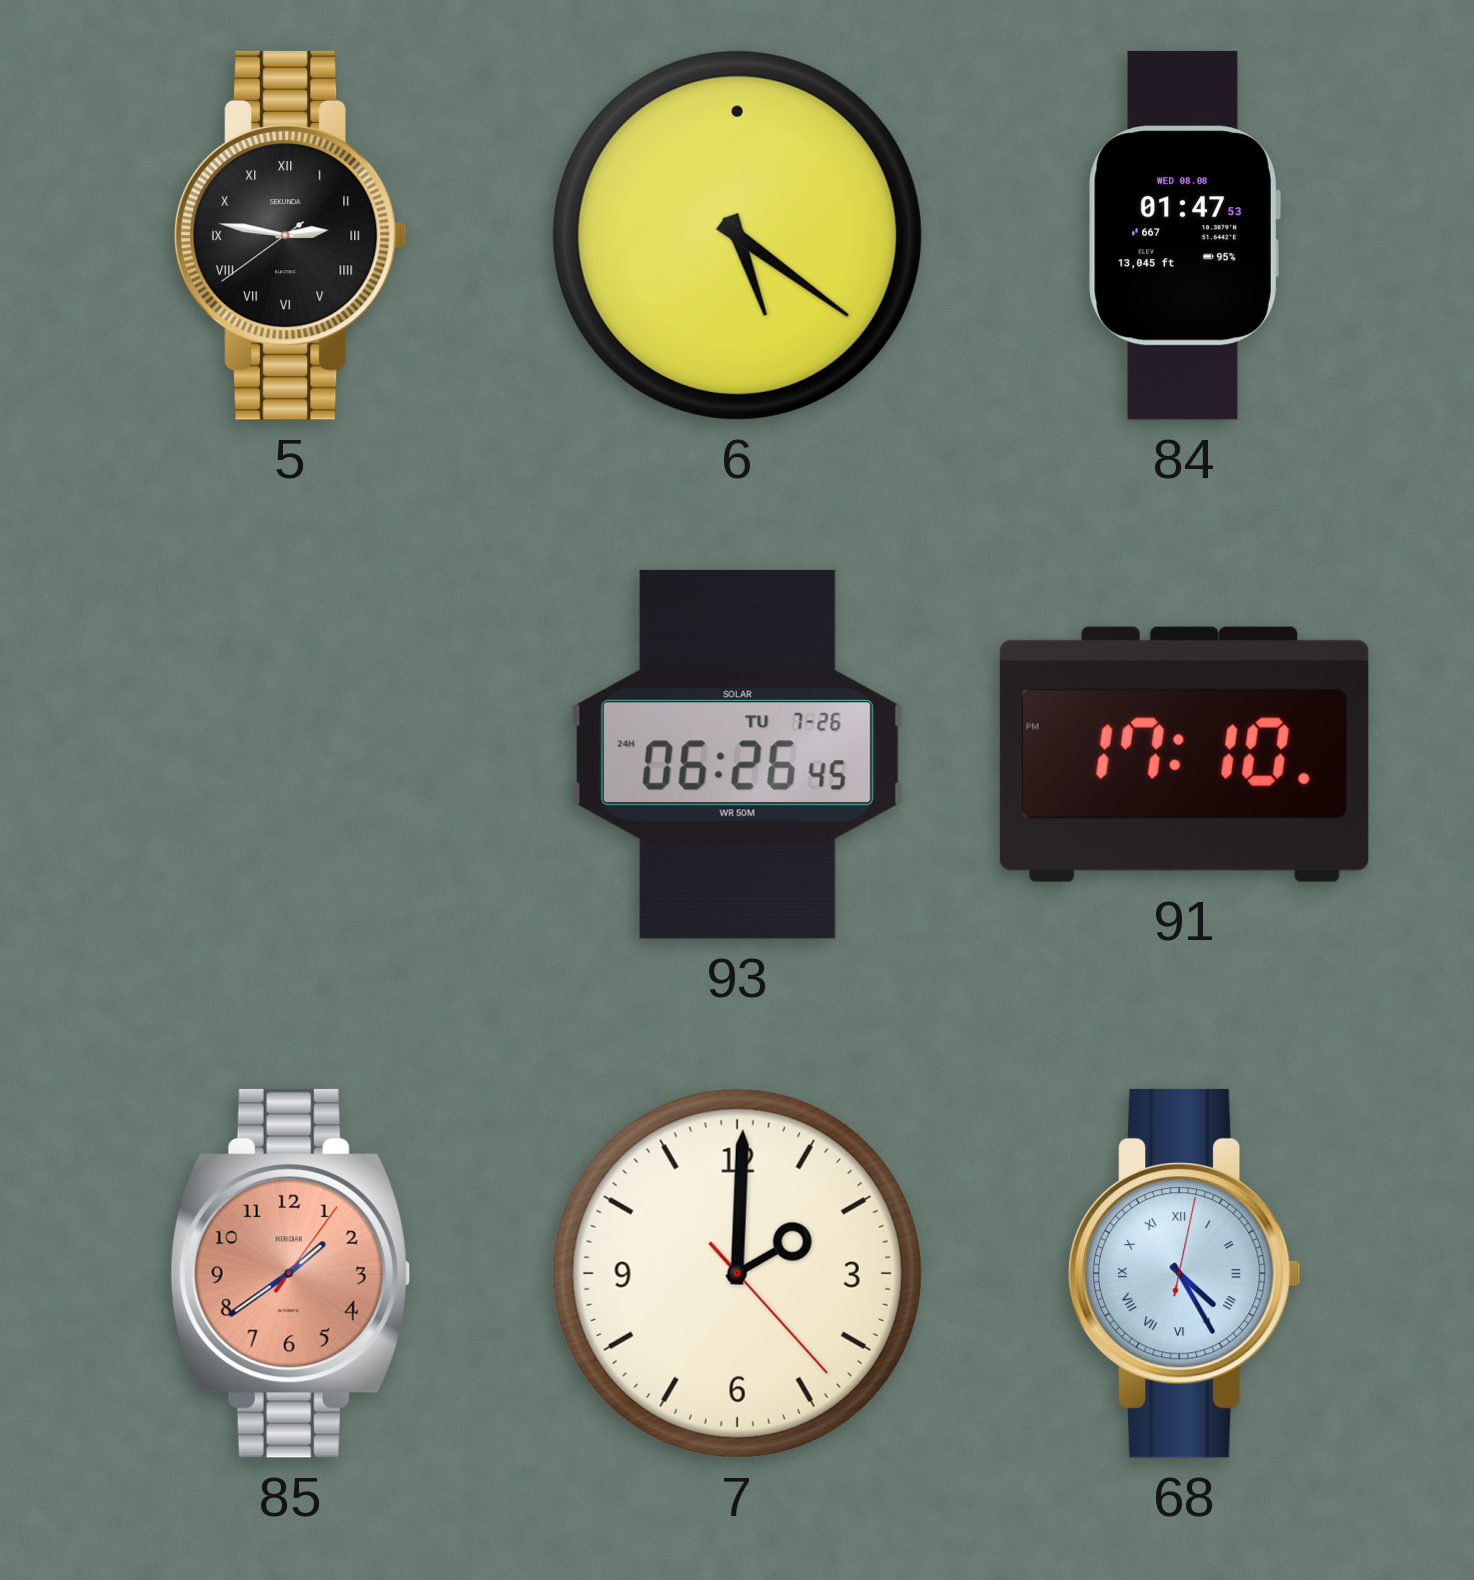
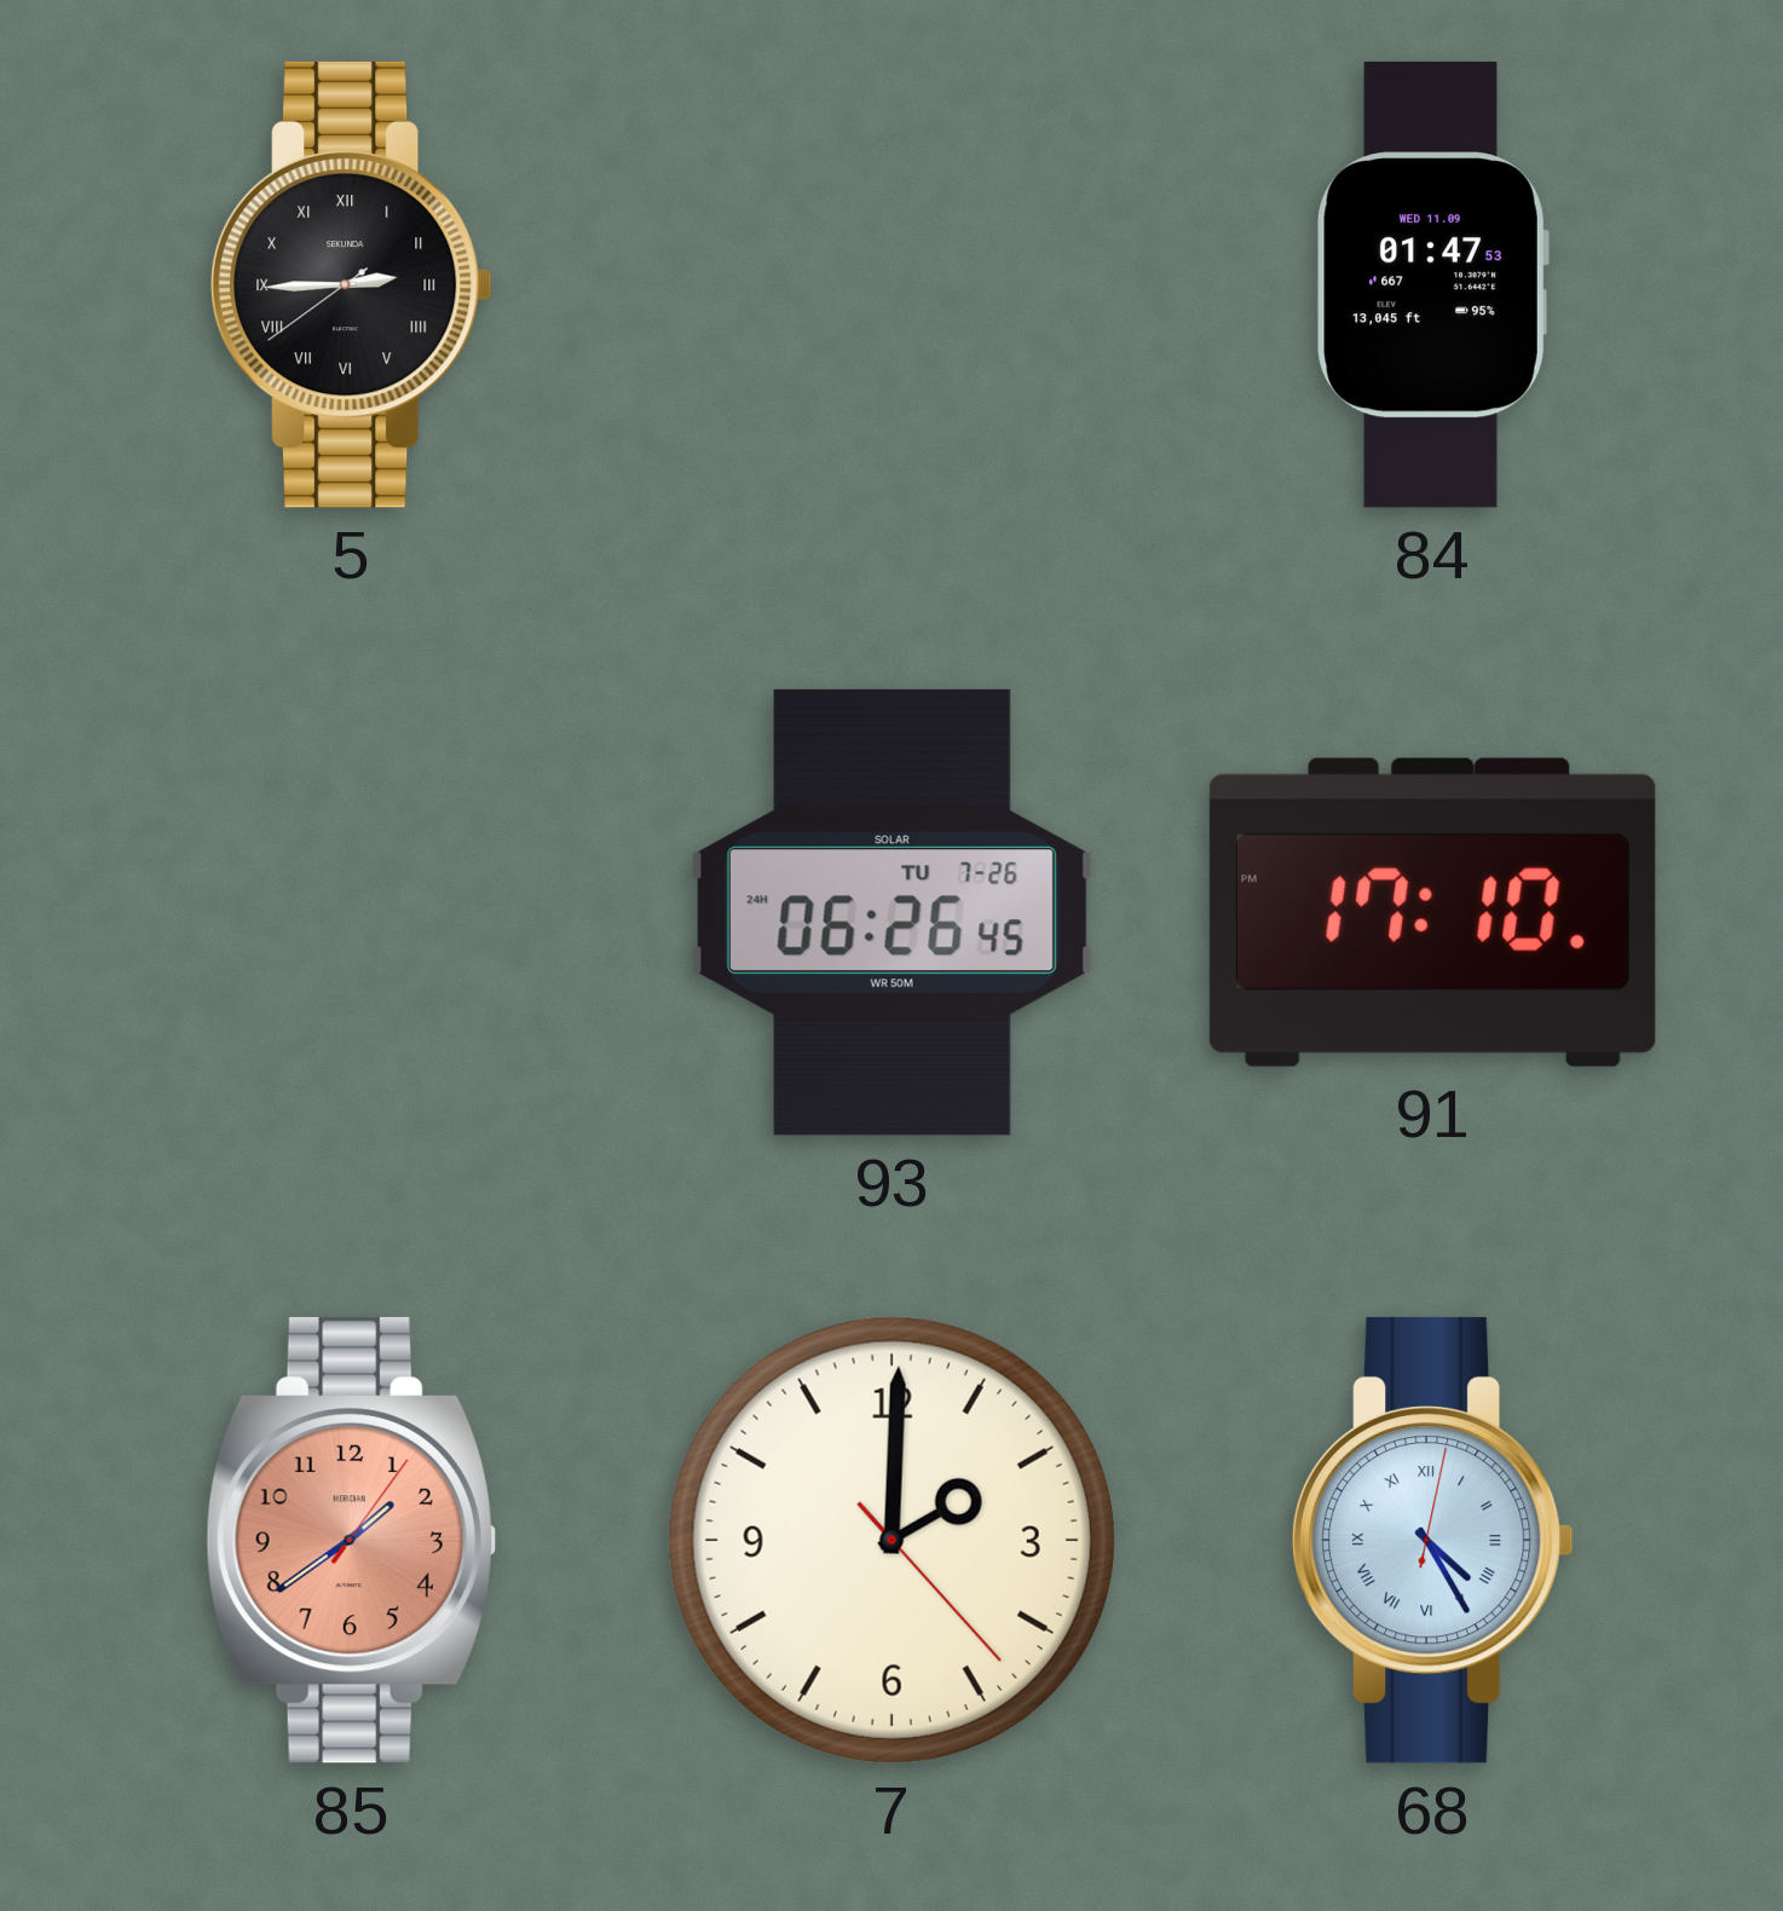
5: 2:46 -> 2:44 (351, 284)
6: 5:21 -> none (737, 235)
84 date: WED 08.08 -> WED 11.09 (1432, 284)
